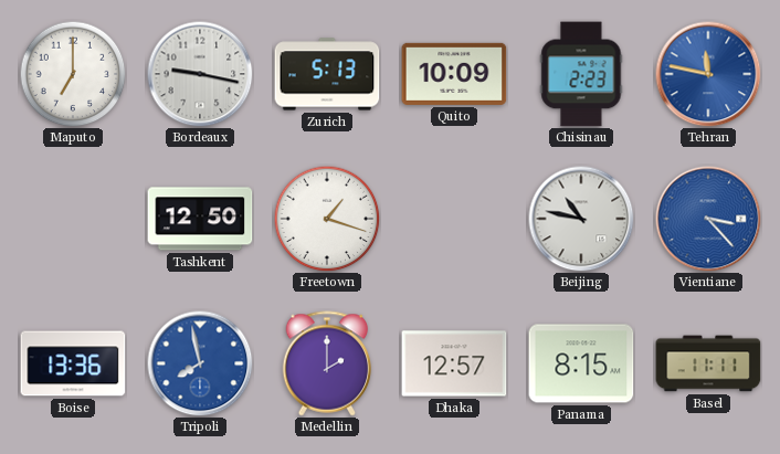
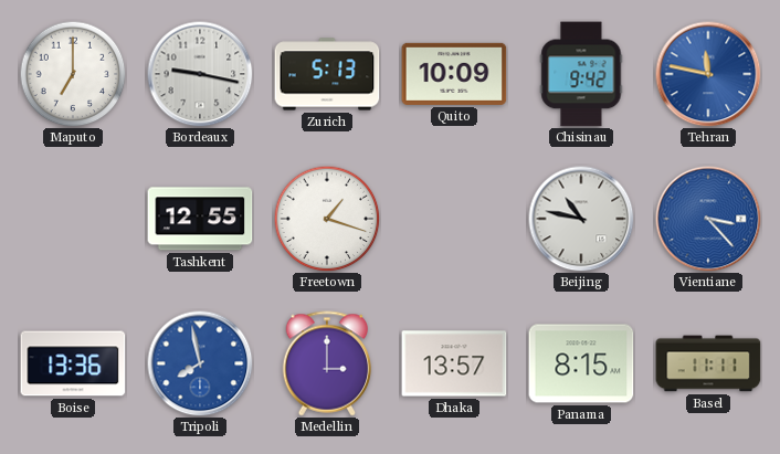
Chisinau: 2:23 -> 9:42 (581, 74)
Tashkent: 12:50 -> 12:55 (200, 219)
Medellin: 2:00 -> 3:00 (327, 363)
Dhaka: 12:57 -> 13:57 (454, 363)
